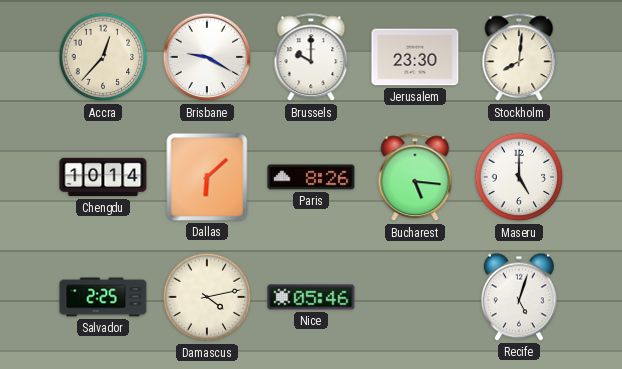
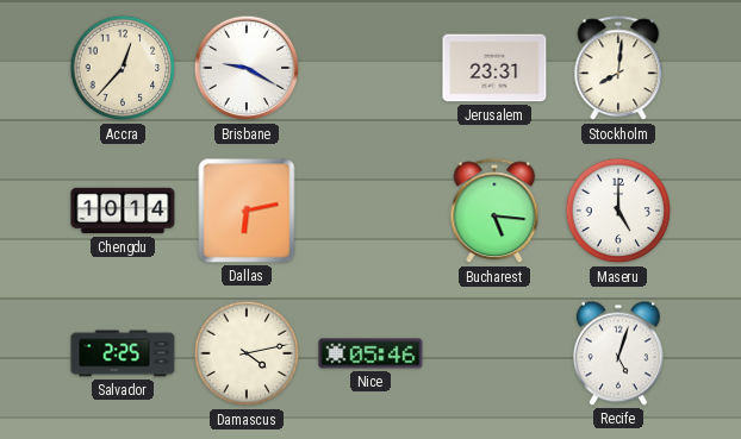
Brussels: 10:00 -> none (311, 58)
Jerusalem: 23:30 -> 23:31 (494, 68)
Dallas: 6:08 -> 6:13 (247, 211)
Paris: 8:26 -> none (311, 177)
